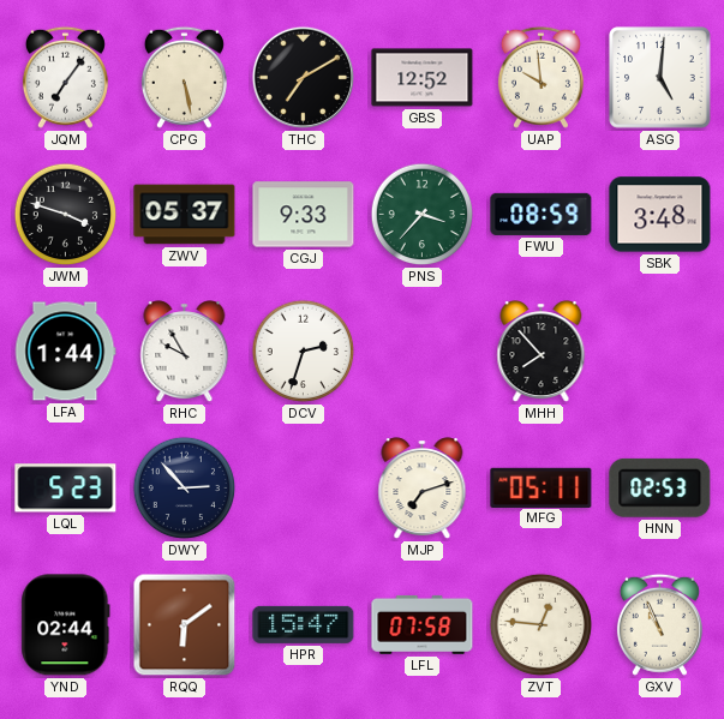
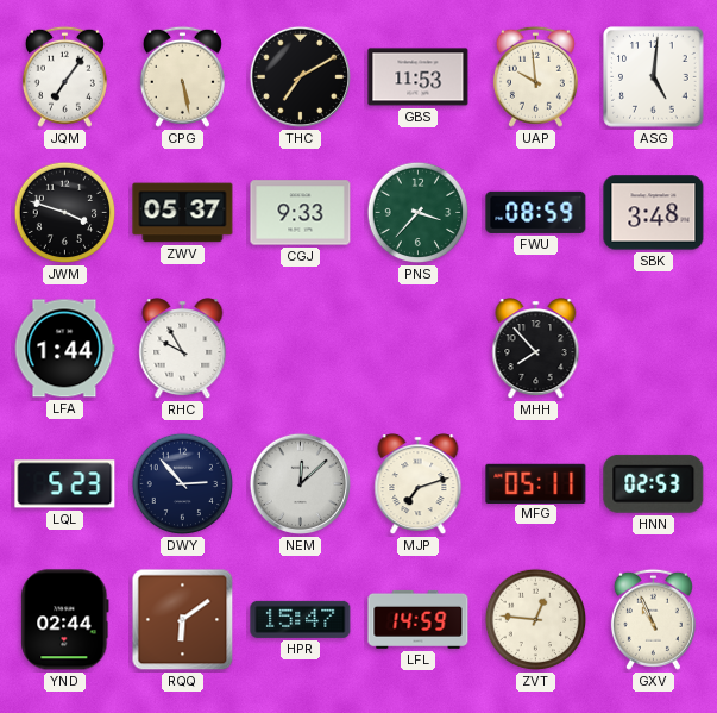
GBS: 12:52 -> 11:53 (419, 77)
DCV: 2:33 -> none (304, 352)
NEM: none -> 12:08 (300, 483)
LFL: 07:58 -> 14:59 (419, 619)
